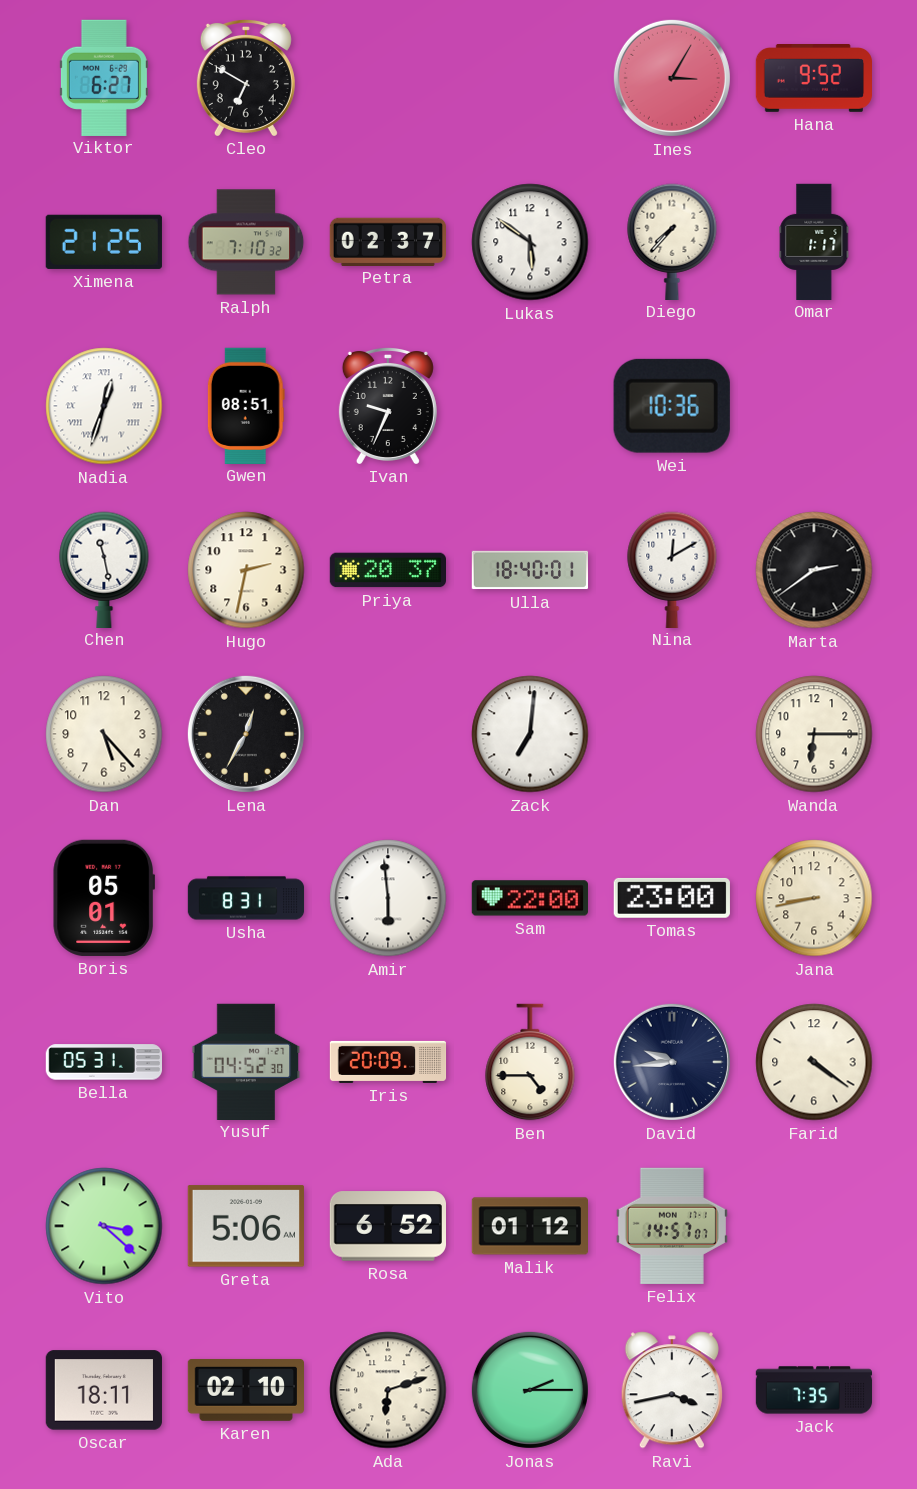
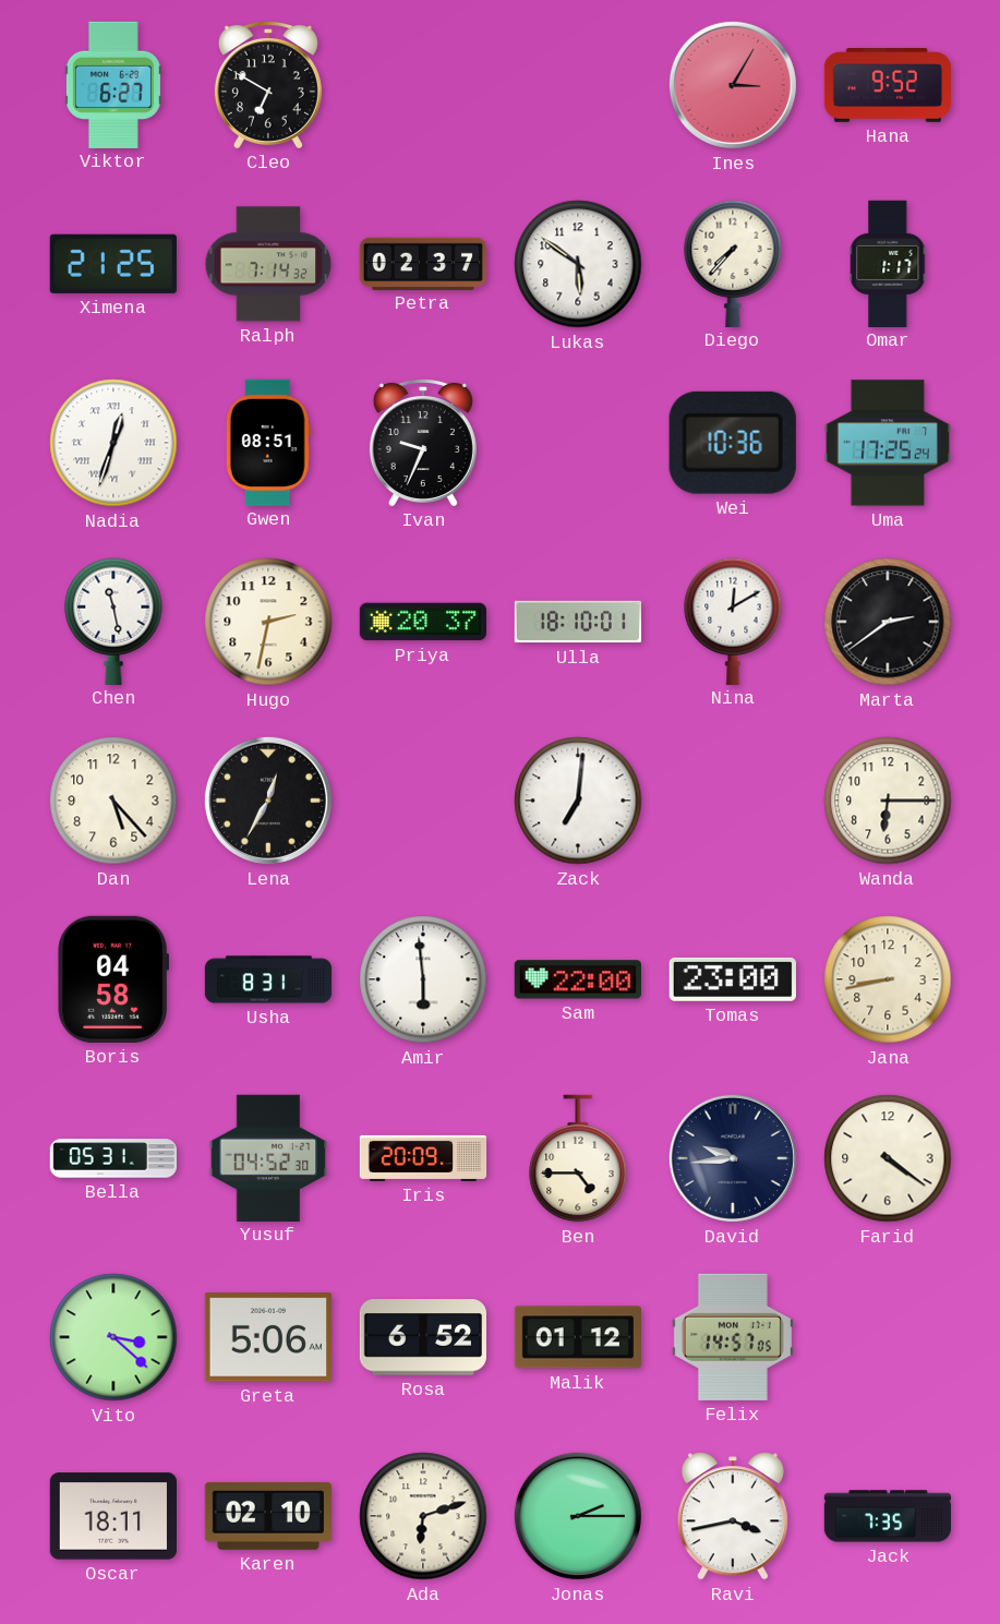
Ralph: 7:10 -> 7:14 (268, 264)
Uma: none -> 17:25 (887, 443)
Ulla: 18:40 -> 18:10 (578, 622)
Boris: 05:01 -> 04:58 (112, 979)
Felix: 14:57:07 -> 14:57:05 (733, 1337)
